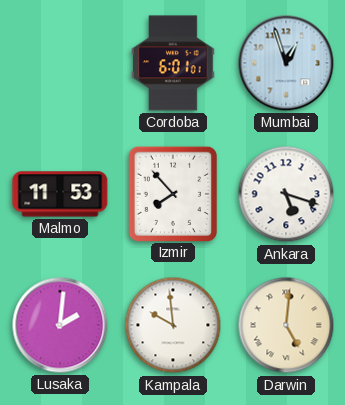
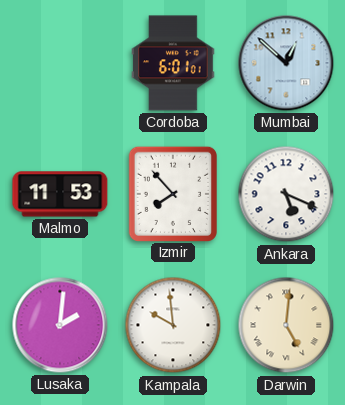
Mumbai: 12:57 -> 12:52 (286, 63)
Ankara: 5:18 -> 5:19 (286, 194)
